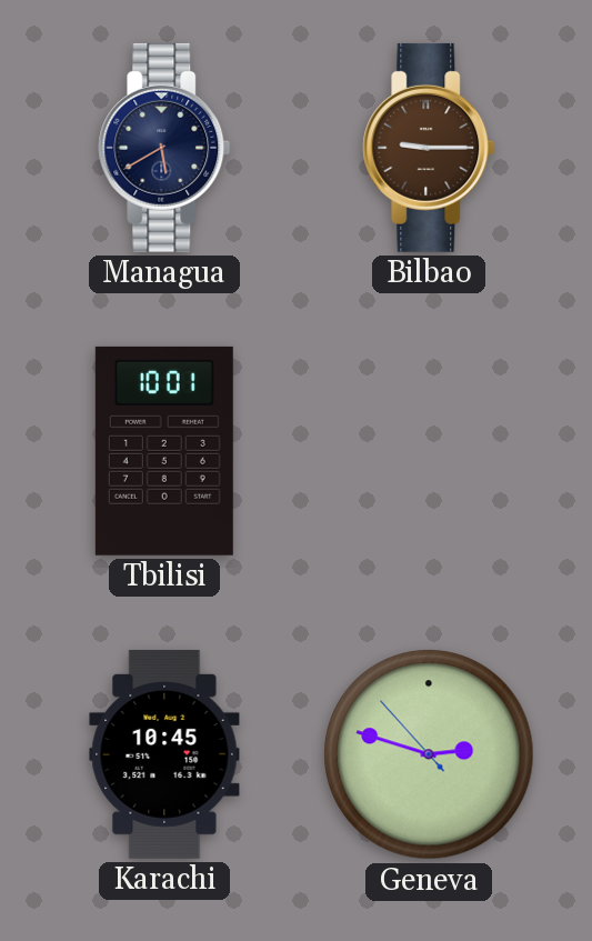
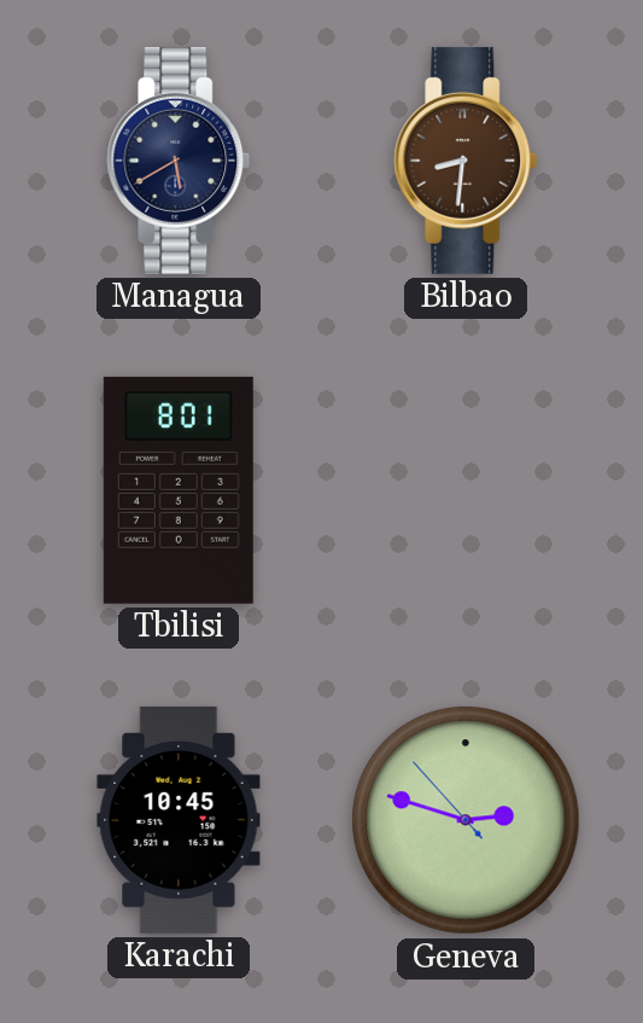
Bilbao: 9:15 -> 8:31 (466, 161)
Tbilisi: 10:01 -> 8:01 (179, 490)
